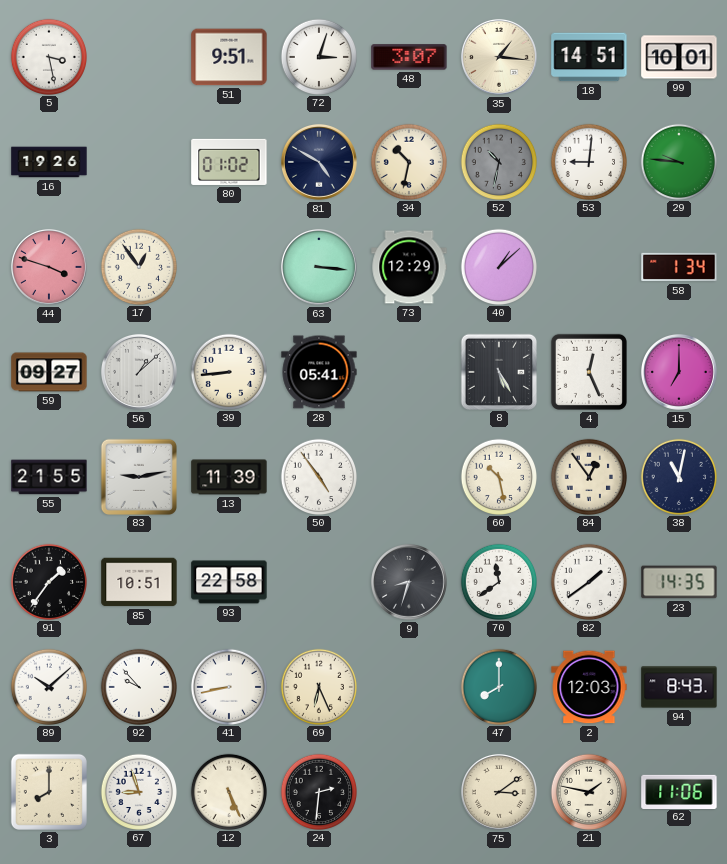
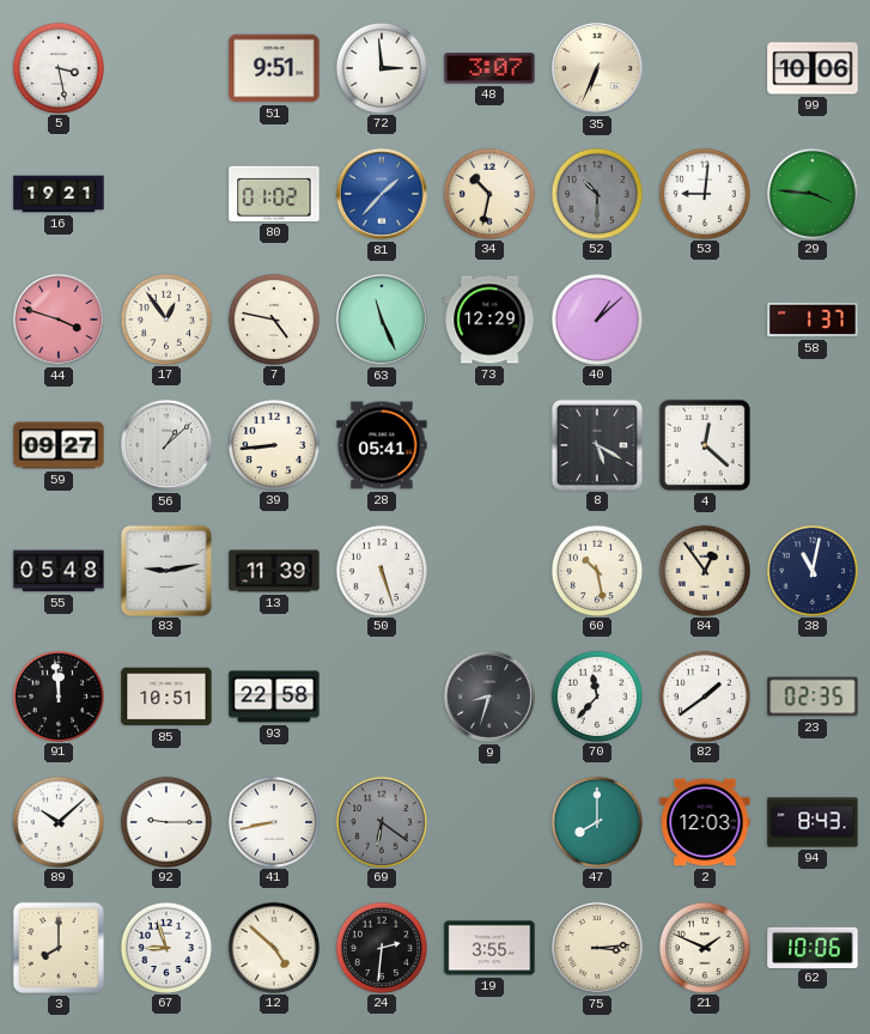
72: 3:03 -> 2:59 (381, 67)
35: 1:16 -> 6:34 (597, 68)
18: 14:51 -> none (589, 57)
99: 10:01 -> 10:06 (813, 68)
16: 19:26 -> 19:21 (59, 194)
81: 4:50 -> 1:37 (382, 194)
81 dial: navy -> blue (382, 194)
52: 10:32 -> 10:30 (596, 193)
29: 9:46 -> 3:46 (811, 193)
7: none -> 4:47 (273, 318)
63: 3:16 -> 11:26 (382, 320)
58: 1:34 -> 1:37 (813, 320)
8: 5:25 -> 5:20 (596, 444)
4: 12:26 -> 12:22 (705, 445)
15: 7:00 -> none (679, 372)
55: 21:55 -> 05:48 (59, 571)
50: 4:54 -> 5:27 (381, 570)
91: 1:36 -> 11:59 (57, 695)
70: 11:39 -> 11:37 (596, 695)
23: 14:35 -> 02:35 (813, 697)
92: 9:53 -> 9:15 (165, 821)
69: 6:26 -> 6:21 (381, 821)
69 dial: cream -> grey (381, 821)
12: 5:26 -> 4:52 (273, 947)
19: none -> 3:55 (489, 948)
75: 3:09 -> 3:14 (597, 948)
21: 1:47 -> 1:49 (704, 947)
62: 11:06 -> 10:06 (813, 947)
